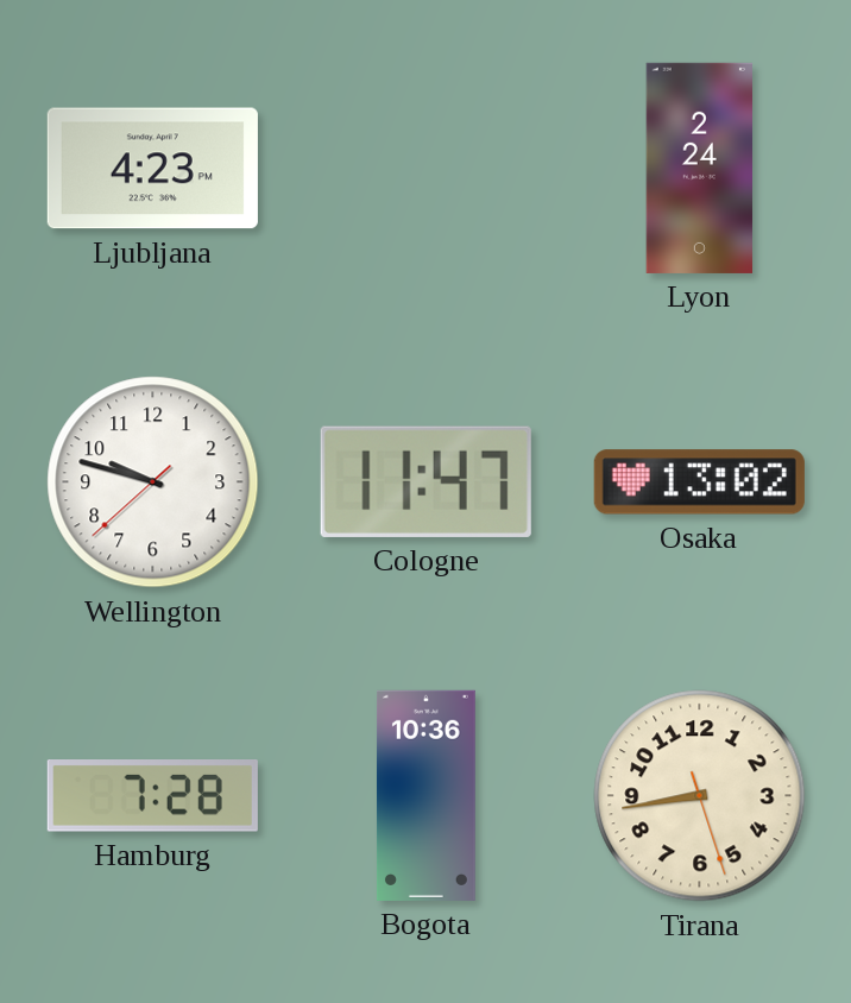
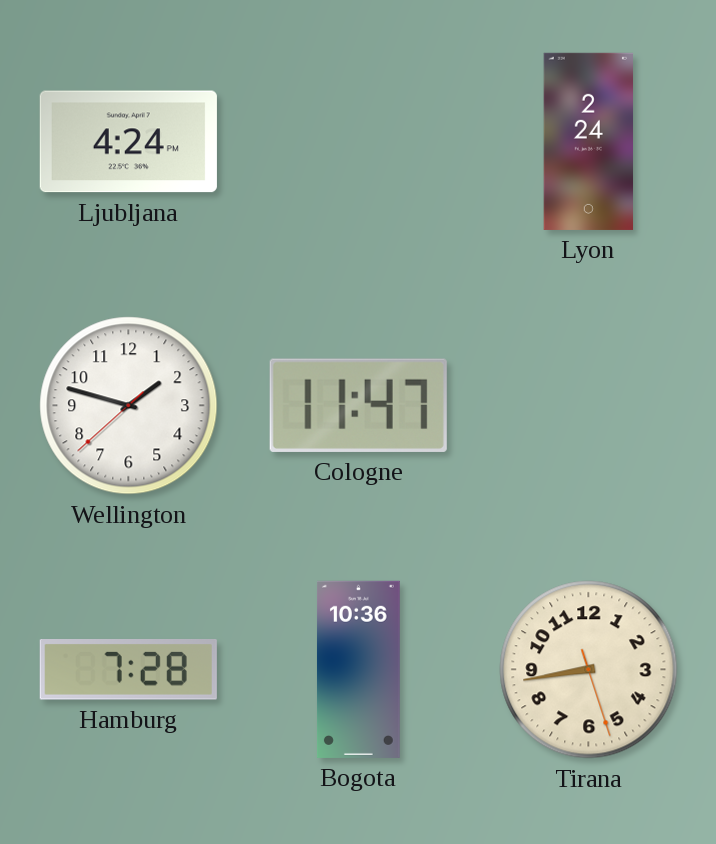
Ljubljana: 4:23 -> 4:24 (128, 142)
Wellington: 9:47 -> 1:47 (129, 406)
Osaka: 13:02 -> none (699, 482)
